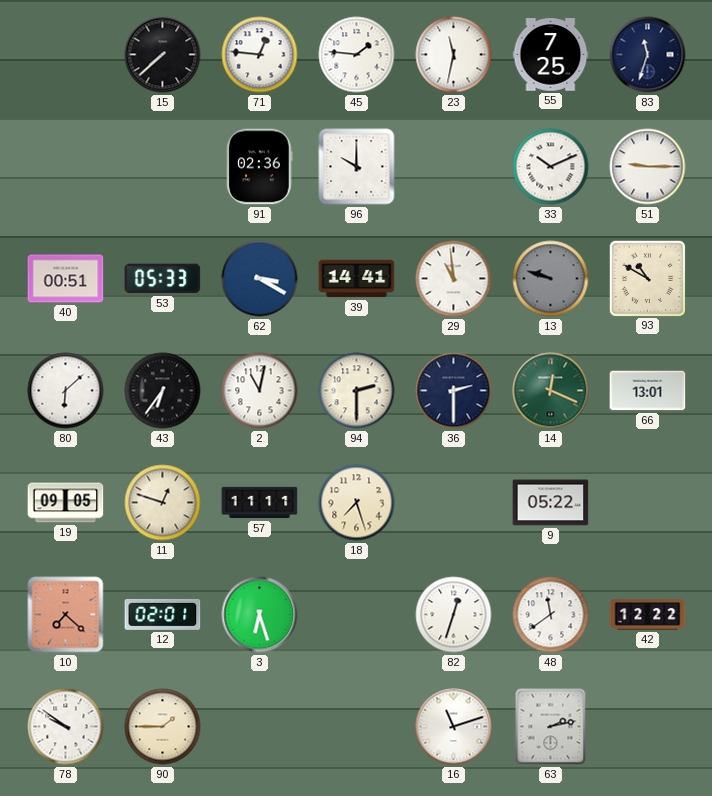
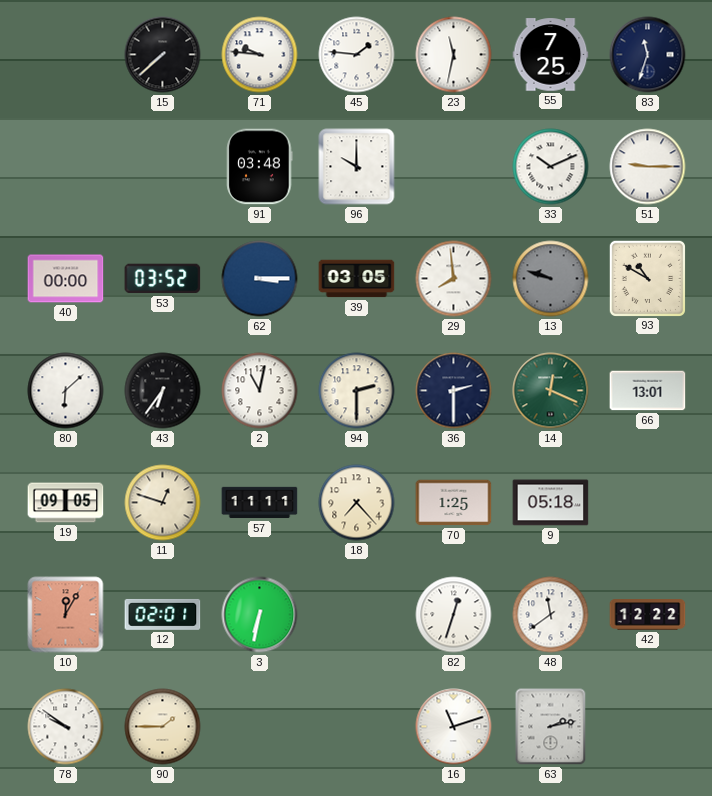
71: 12:46 -> 9:46 (260, 55)
91: 02:36 -> 03:48 (260, 167)
40: 00:51 -> 00:00 (66, 279)
53: 05:33 -> 03:52 (163, 279)
62: 3:20 -> 3:15 (260, 279)
39: 14:41 -> 03:05 (357, 279)
29: 10:59 -> 7:59 (454, 279)
18: 7:27 -> 7:23 (357, 503)
70: none -> 1:25 (454, 503)
9: 05:22 -> 05:18 (551, 503)
10: 7:22 -> 12:05 (66, 615)
3: 6:27 -> 6:32 (260, 615)
